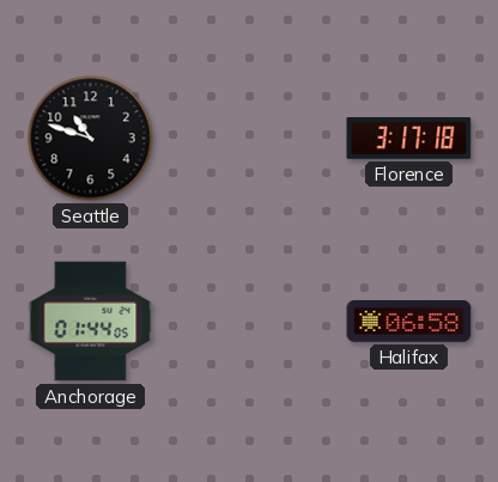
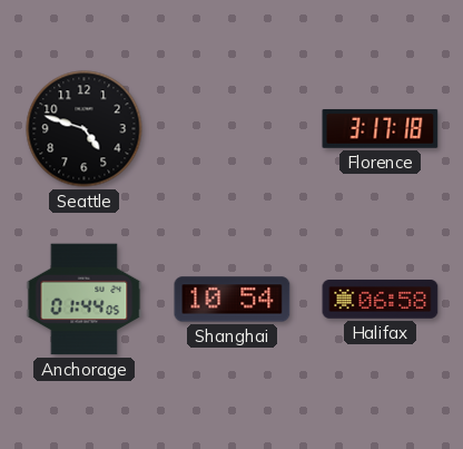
Seattle: 10:48 -> 4:48 (85, 129)
Shanghai: none -> 10:54 (233, 300)
